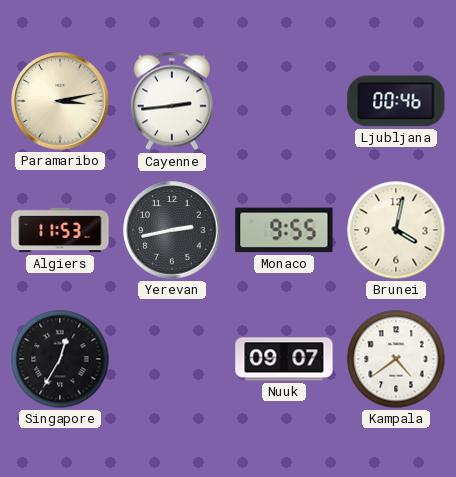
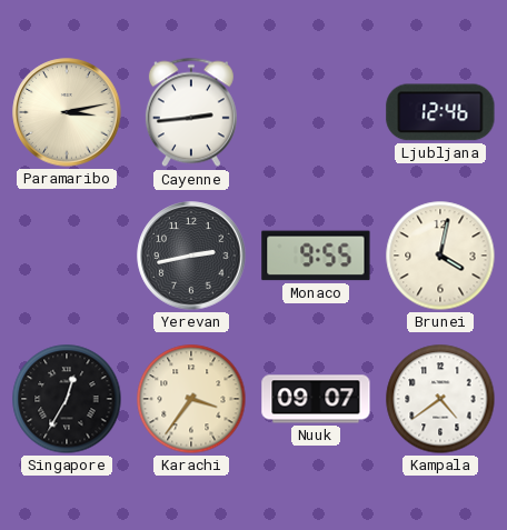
Ljubljana: 00:46 -> 12:46 (440, 112)
Algiers: 11:53 -> none (60, 230)
Karachi: none -> 3:36 (191, 399)
